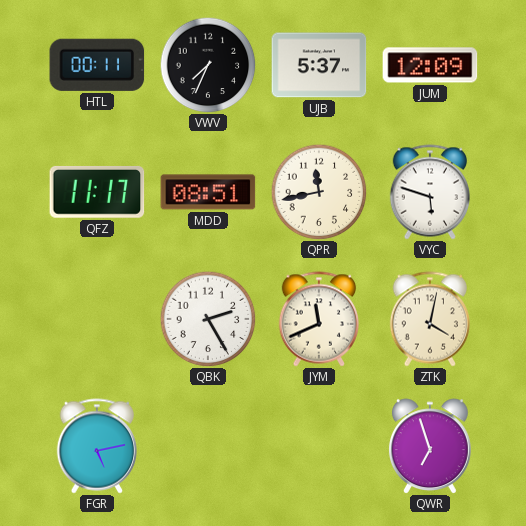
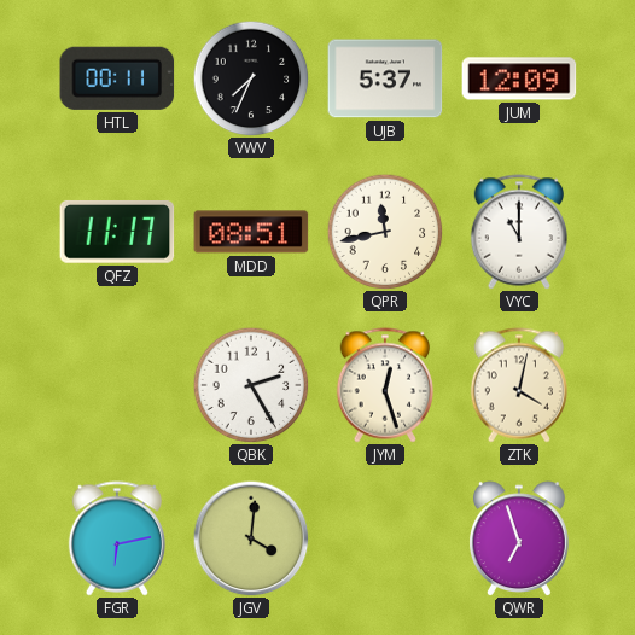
VYC: 5:48 -> 11:00 (518, 232)
JYM: 11:41 -> 12:27 (384, 385)
FGR: 5:13 -> 6:13 (116, 538)
JGV: none -> 4:01 (251, 538)
